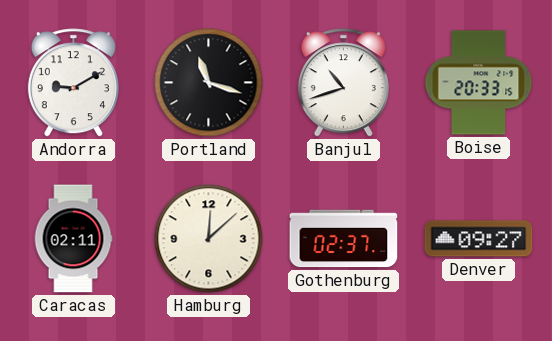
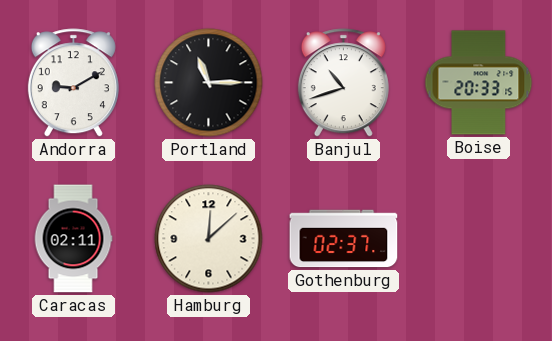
Portland: 11:18 -> 11:15 (209, 83)
Denver: 09:27 -> none (479, 239)
